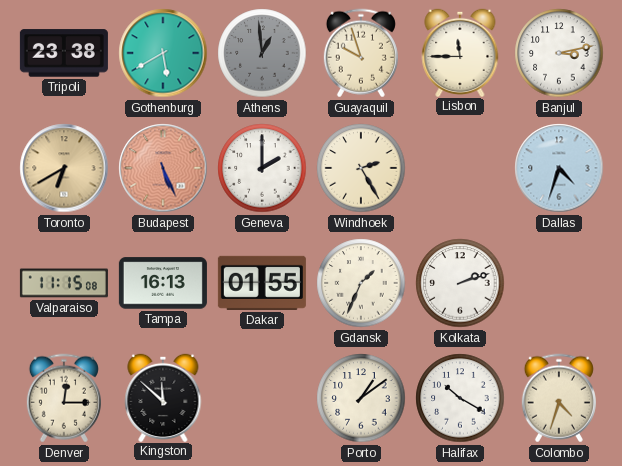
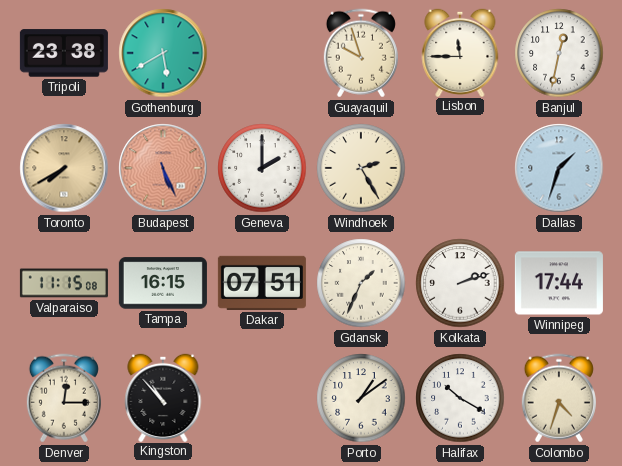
Athens: 12:59 -> none (262, 53)
Banjul: 3:13 -> 12:32 (559, 53)
Toronto: 6:40 -> 7:40 (64, 168)
Dallas: 4:33 -> 1:33 (559, 168)
Tampa: 16:13 -> 16:15 (163, 283)
Dakar: 01:55 -> 07:51 (262, 283)
Winnipeg: none -> 17:44 (559, 283)
Kingston: 11:52 -> 10:53 (163, 397)
